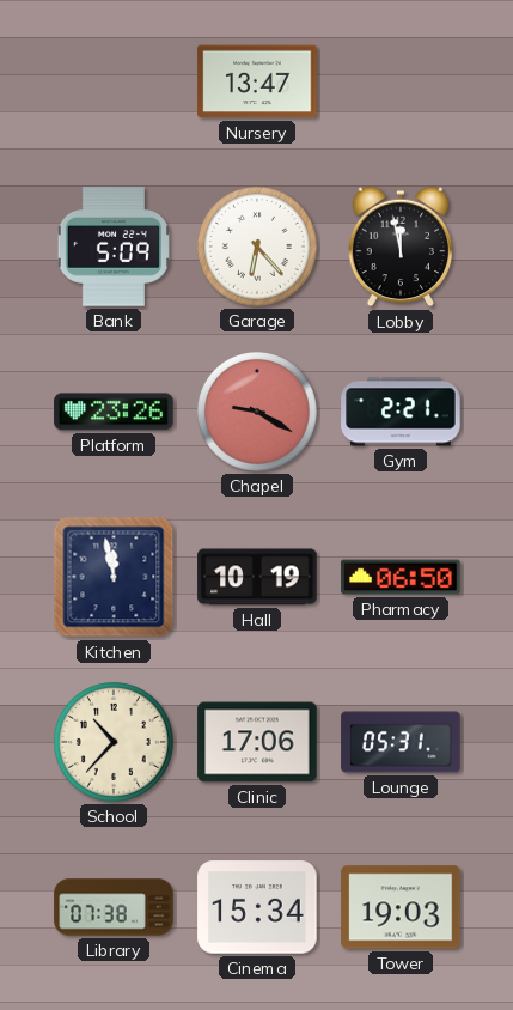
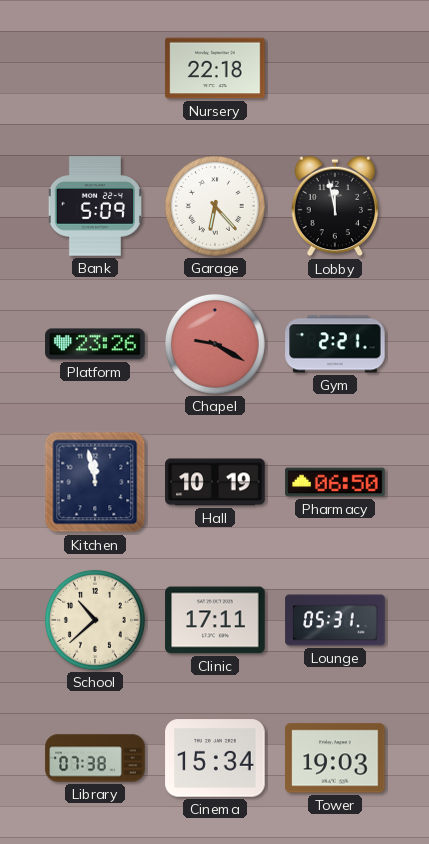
Nursery: 13:47 -> 22:18 (215, 68)
School: 10:37 -> 10:38 (95, 620)
Clinic: 17:06 -> 17:11 (215, 620)
